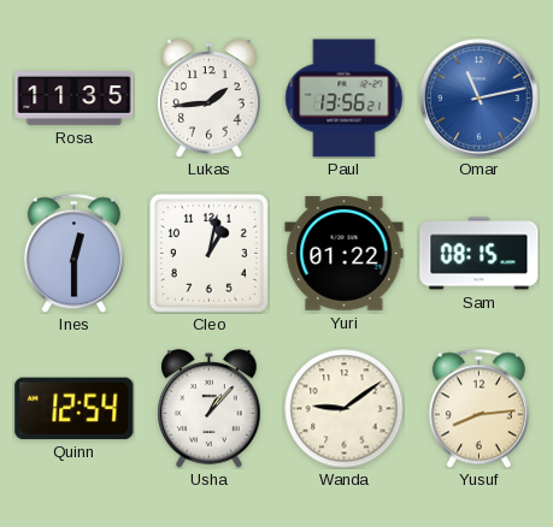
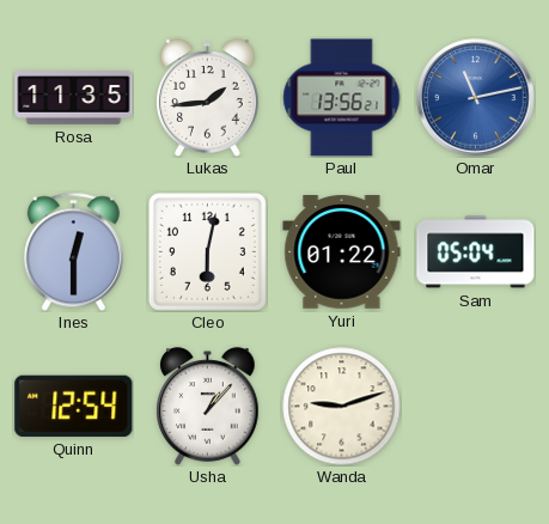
Cleo: 1:02 -> 6:02 (207, 251)
Sam: 08:15 -> 05:04 (476, 252)
Wanda: 9:09 -> 9:12 (342, 407)
Yusuf: 8:14 -> none (478, 408)
